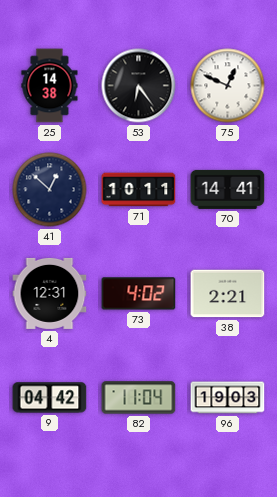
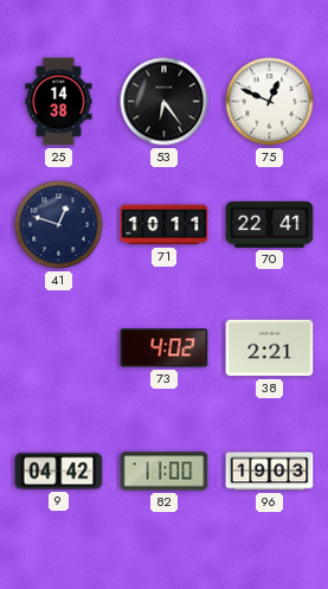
41: 12:52 -> 12:48 (59, 225)
70: 14:41 -> 22:41 (270, 224)
4: 12:31 -> none (50, 293)
82: 11:04 -> 11:00 (165, 472)
